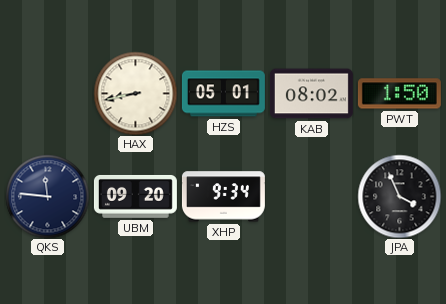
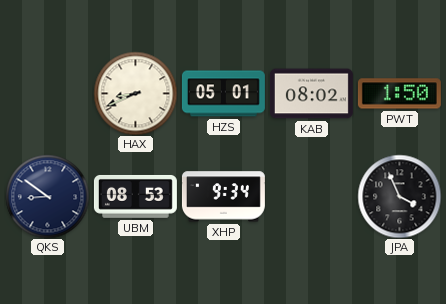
HAX: 8:43 -> 8:41 (135, 93)
QKS: 11:46 -> 8:51 (47, 196)
UBM: 09:20 -> 08:53 (135, 196)
